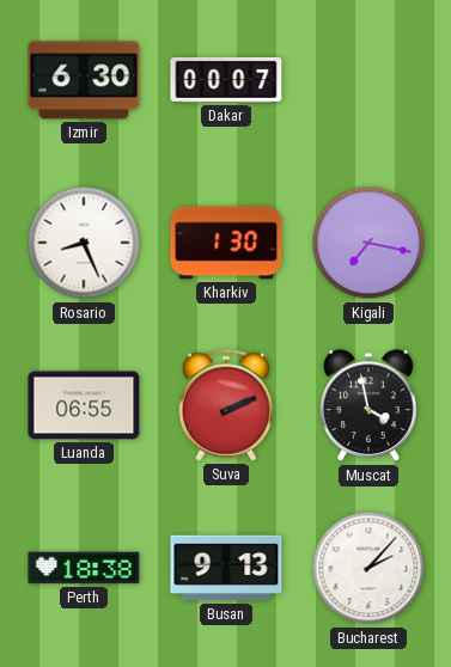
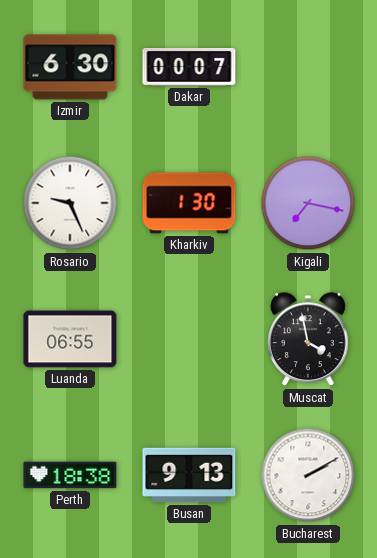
Rosario: 8:26 -> 9:26 (70, 203)
Suva: 2:11 -> none (226, 405)
Bucharest: 2:07 -> 2:10 (308, 475)
